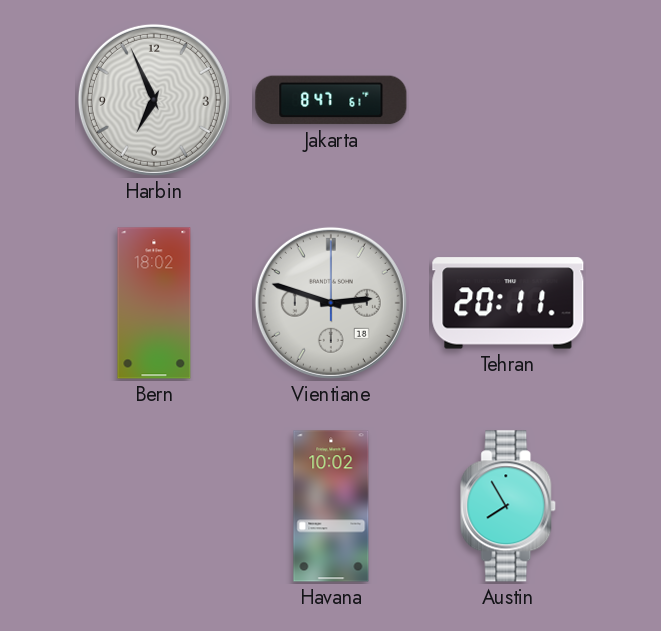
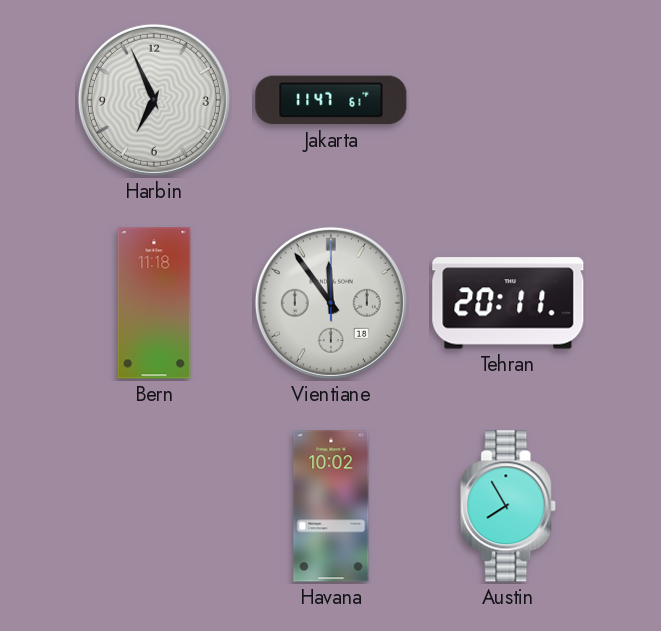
Jakarta: 8:47 -> 11:47 (331, 100)
Bern: 18:02 -> 11:18 (154, 303)
Vientiane: 2:48 -> 11:54 (331, 303)
